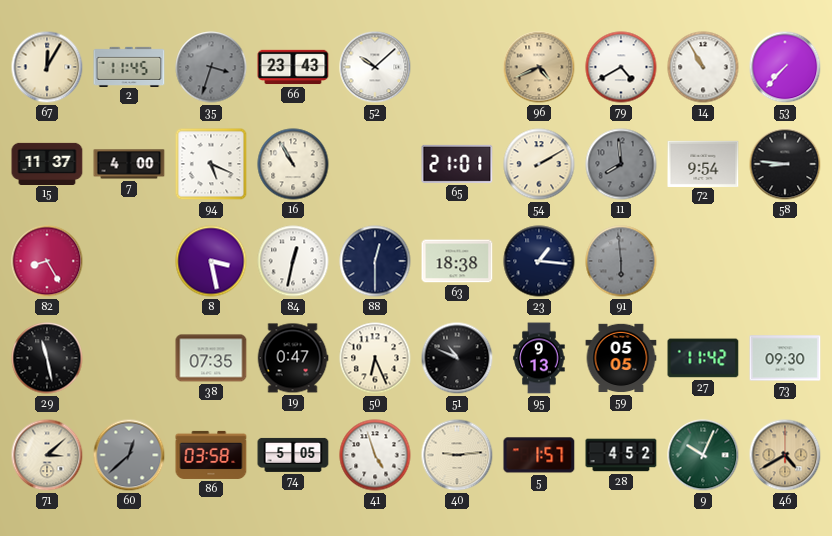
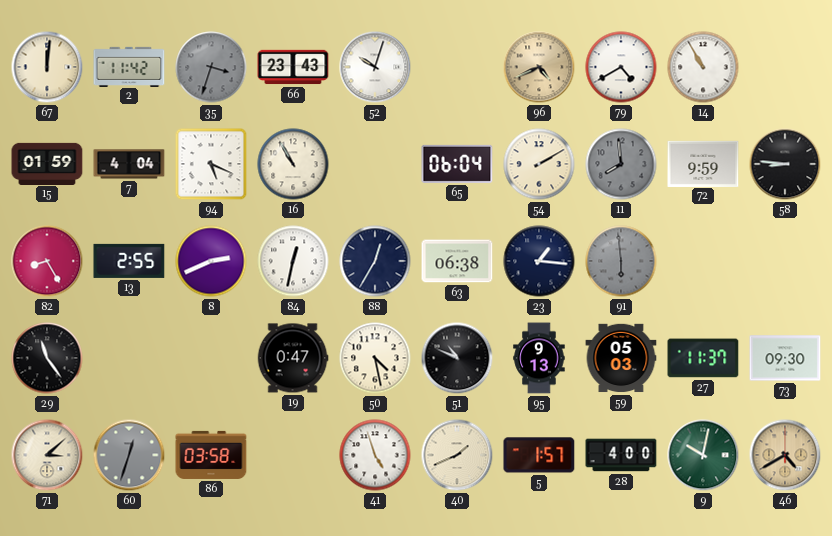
67: 12:05 -> 12:01 (47, 67)
2: 11:45 -> 11:42 (129, 66)
52: 10:08 -> 10:03 (375, 67)
53: 7:37 -> none (785, 67)
15: 11:37 -> 01:59 (47, 163)
7: 4:00 -> 4:04 (129, 164)
65: 21:01 -> 06:04 (457, 164)
72: 9:54 -> 9:59 (703, 163)
13: none -> 2:55 (129, 261)
8: 3:28 -> 2:41 (211, 261)
88: 12:30 -> 12:35 (375, 261)
63: 18:38 -> 06:38 (457, 261)
29: 11:28 -> 11:24 (47, 358)
38: 07:35 -> none (211, 358)
50: 6:26 -> 4:28 (375, 358)
59: 05:05 -> 05:03 (621, 358)
27: 11:42 -> 11:37 (703, 358)
60: 12:38 -> 12:33 (129, 455)
74: 5:05 -> none (293, 455)
40: 9:14 -> 1:41 (457, 455)
28: 4:52 -> 4:00 (621, 455)
9: 10:04 -> 10:02 (703, 455)
